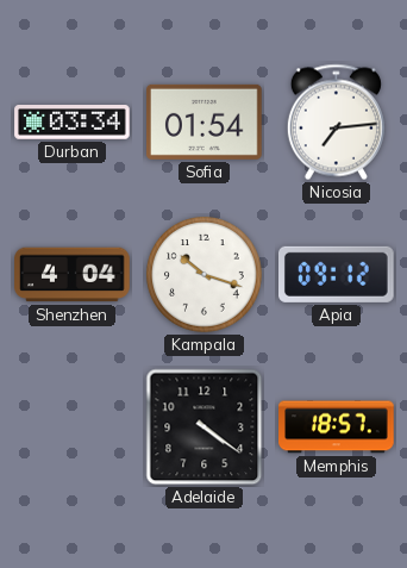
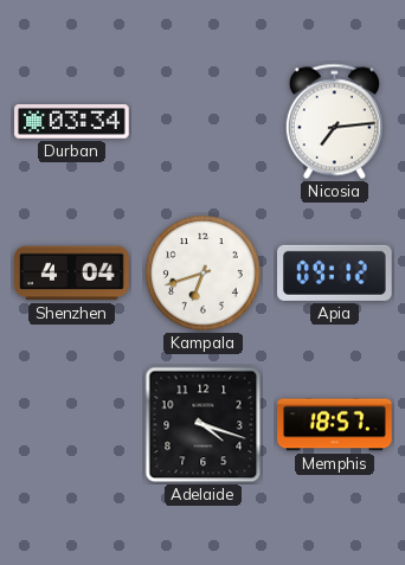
Sofia: 01:54 -> none (205, 121)
Kampala: 10:18 -> 6:42 (204, 274)
Adelaide: 4:21 -> 4:18 (204, 425)
